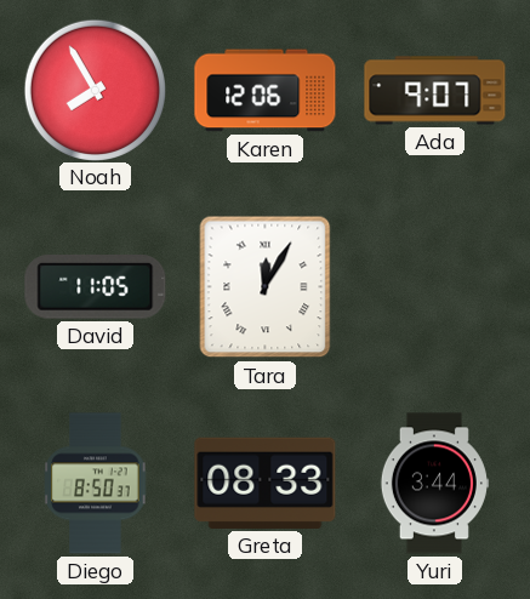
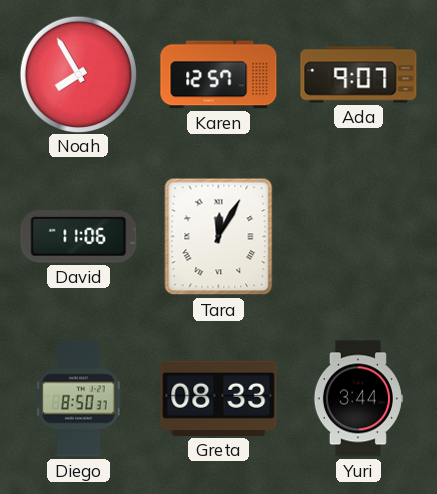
Karen: 12:06 -> 12:57 (219, 75)
David: 11:05 -> 11:06 (79, 237)
